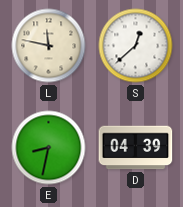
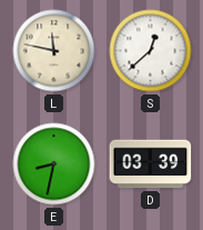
D: 04:39 -> 03:39 (151, 164)
